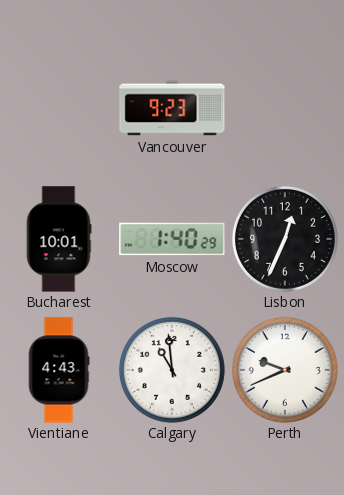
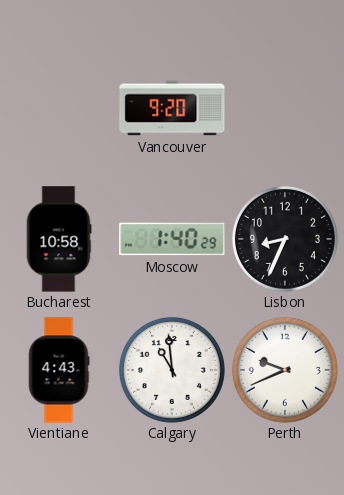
Vancouver: 9:23 -> 9:20 (172, 108)
Bucharest: 10:01 -> 10:58 (59, 239)
Lisbon: 12:34 -> 8:34 (285, 239)
